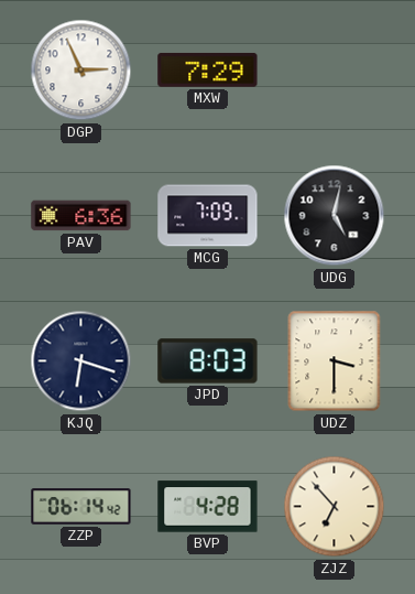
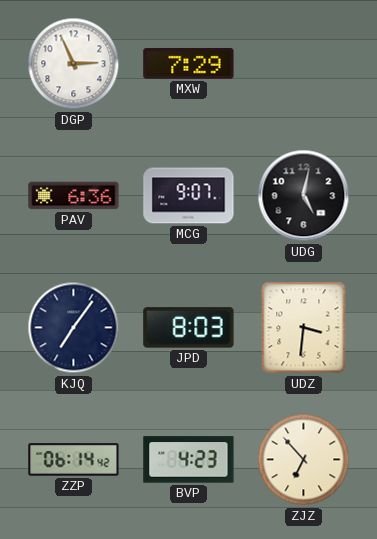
MCG: 7:09 -> 9:07 (189, 196)
KJQ: 6:18 -> 7:06 (74, 328)
UDZ: 3:30 -> 3:31 (304, 328)
BVP: 4:28 -> 4:23 (189, 460)
